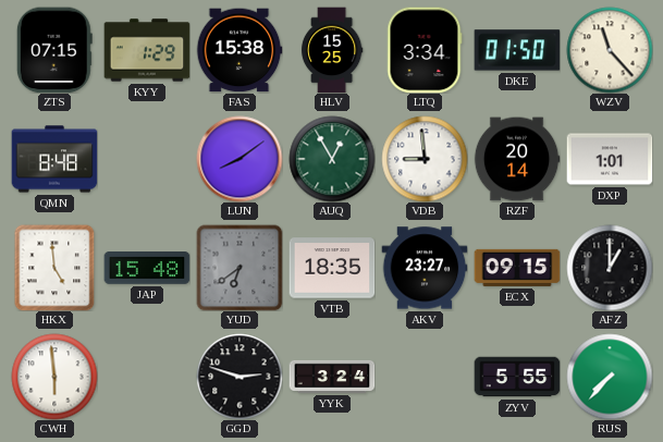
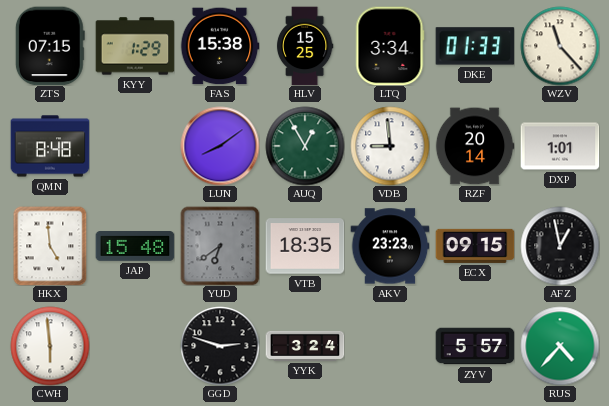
DKE: 01:50 -> 01:33 (475, 46)
AKV: 23:27 -> 23:23 (390, 246)
AFZ: 1:00 -> 12:58 (560, 246)
ZYV: 5:55 -> 5:57 (475, 346)
RUS: 7:37 -> 4:37 (560, 346)
